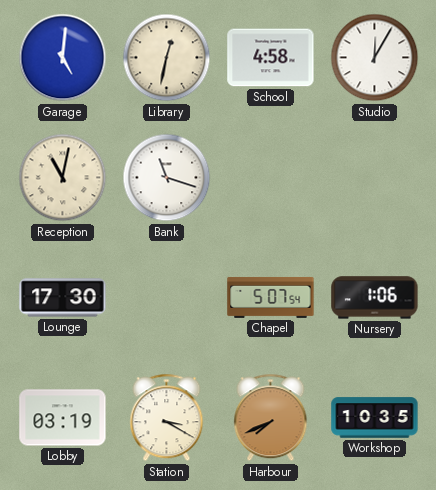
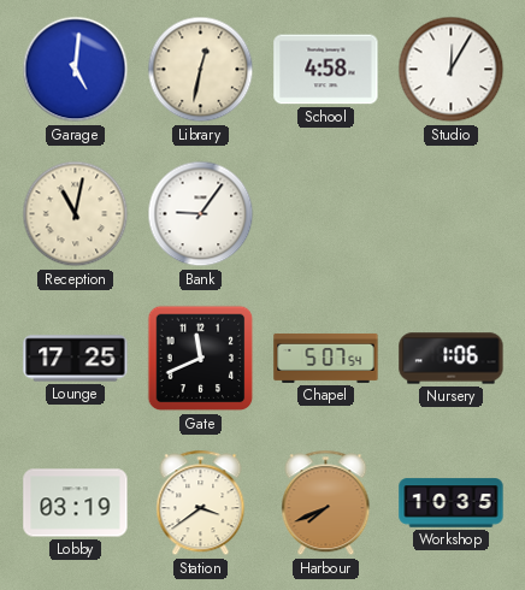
Bank: 11:18 -> 9:06 (201, 214)
Lounge: 17:30 -> 17:25 (76, 359)
Gate: none -> 11:41 (201, 359)
Station: 3:20 -> 3:39 (201, 503)
